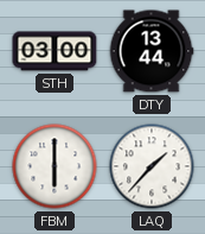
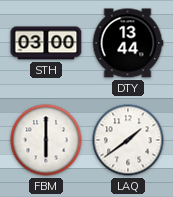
LAQ: 1:37 -> 1:39 (128, 140)
